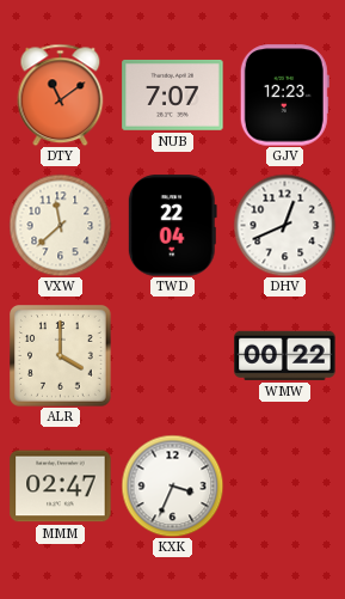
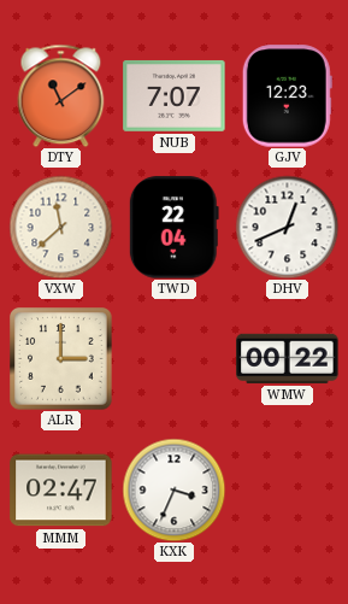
ALR: 4:00 -> 3:00 (61, 359)
